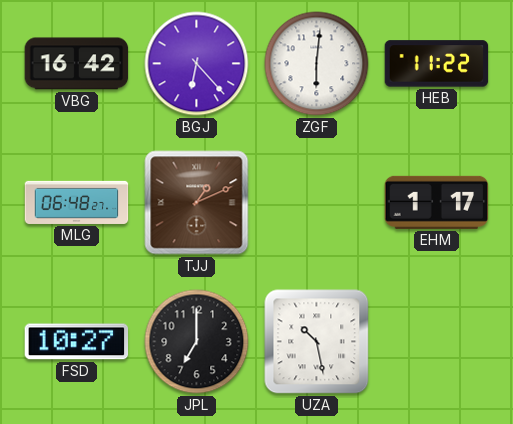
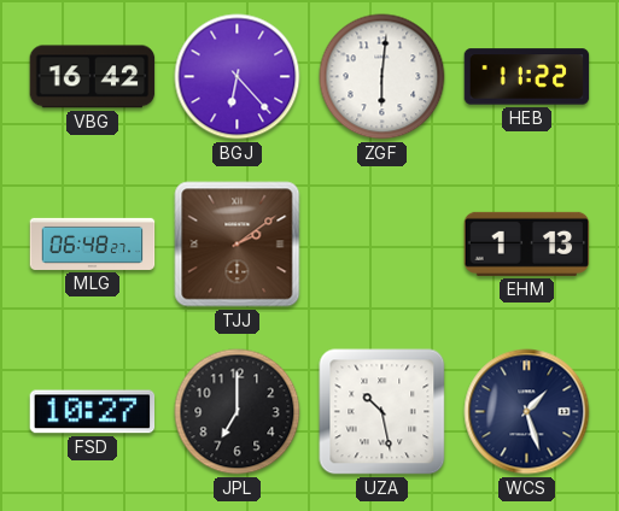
TJJ: 1:11 -> 2:09 (238, 245)
EHM: 1:17 -> 1:13 (527, 243)
WCS: none -> 1:27 (527, 412)
